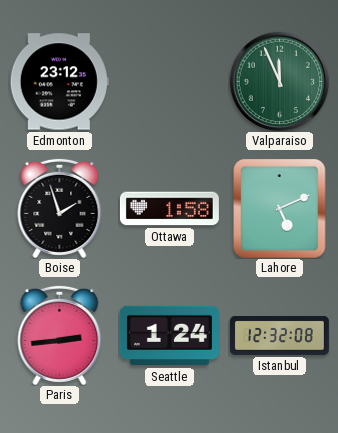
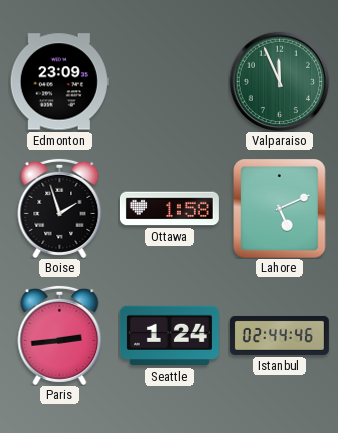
Edmonton: 23:12 -> 23:09 (59, 82)
Istanbul: 12:32 -> 02:44 (279, 335)
